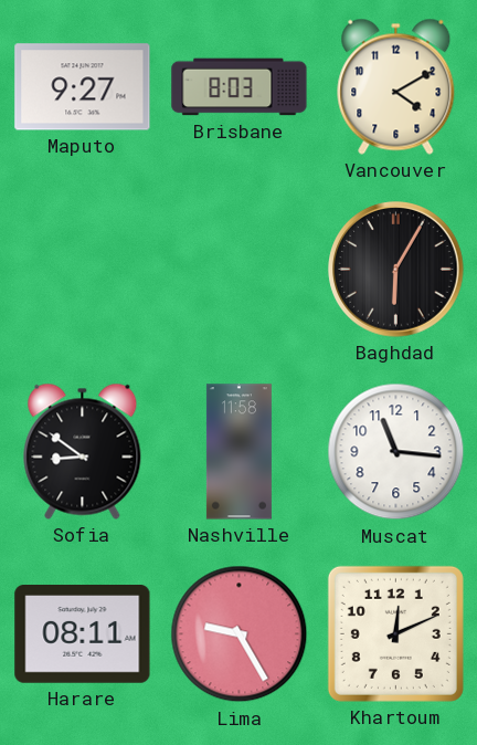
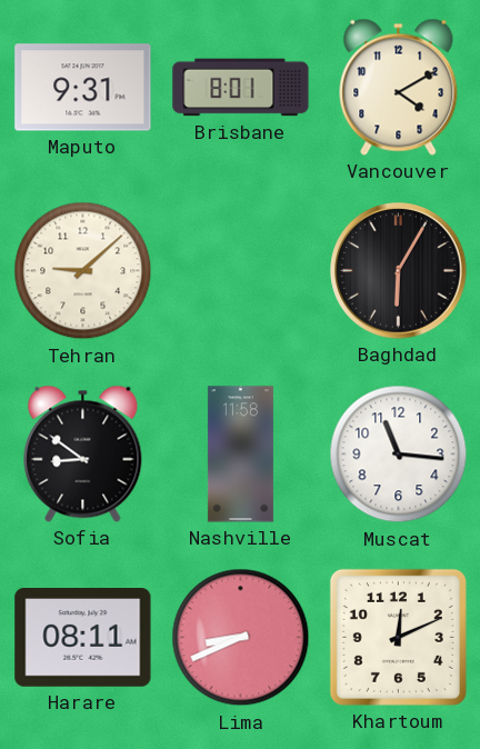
Maputo: 9:27 -> 9:31 (83, 88)
Brisbane: 8:03 -> 8:01 (241, 88)
Tehran: none -> 9:08 (83, 271)
Lima: 9:25 -> 8:41 (241, 638)
